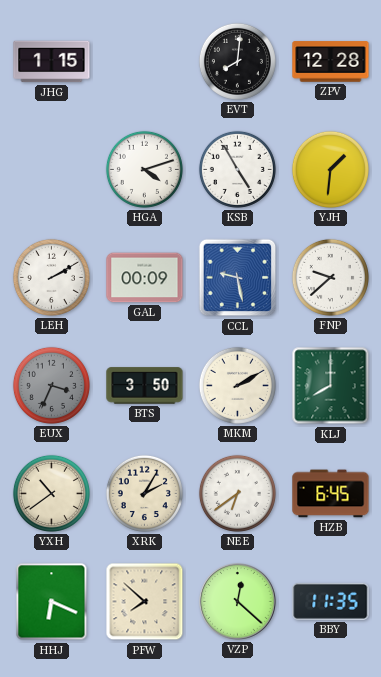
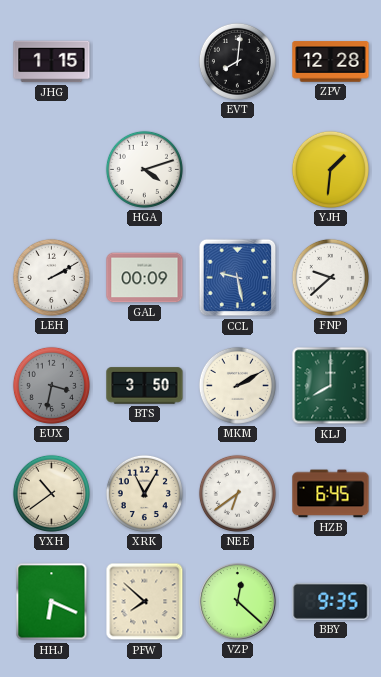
KSB: 4:55 -> none (237, 169)
EUX: 3:34 -> 3:32 (51, 385)
XRK: 2:05 -> 11:05 (144, 493)
BBY: 11:35 -> 9:35 (331, 601)
